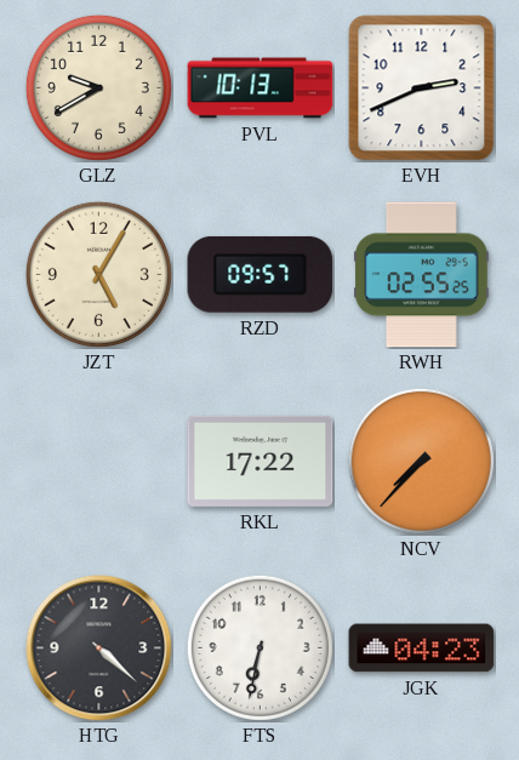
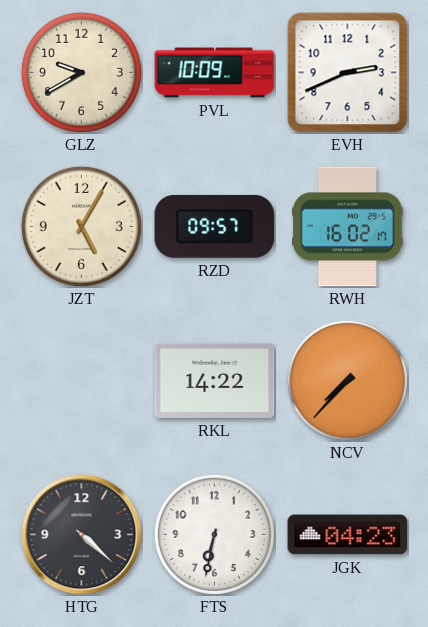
PVL: 10:13 -> 10:09 (215, 73)
RWH: 02:55 -> 16:02 (348, 227)
RKL: 17:22 -> 14:22 (215, 380)
